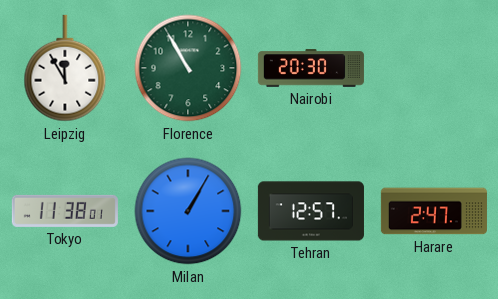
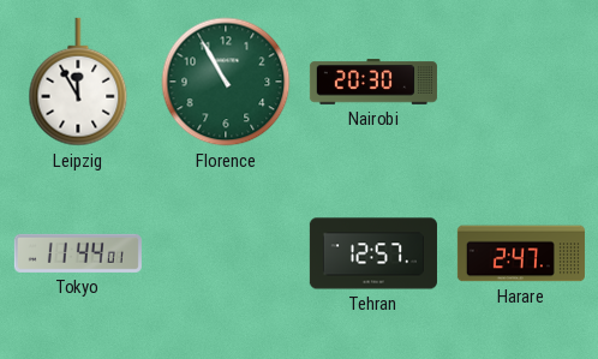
Tokyo: 11:38 -> 11:44 (78, 253)
Milan: 1:05 -> none (188, 211)
